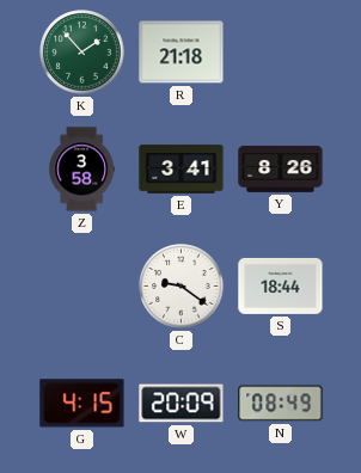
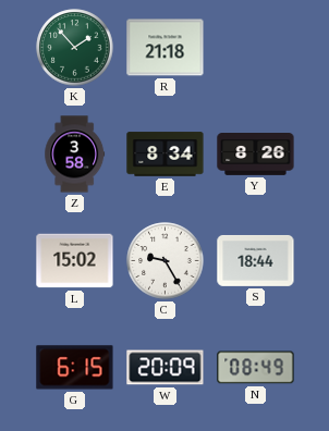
E: 3:41 -> 8:34 (166, 155)
L: none -> 15:02 (75, 261)
C: 9:21 -> 9:25 (166, 261)
G: 4:15 -> 6:15 (75, 368)
